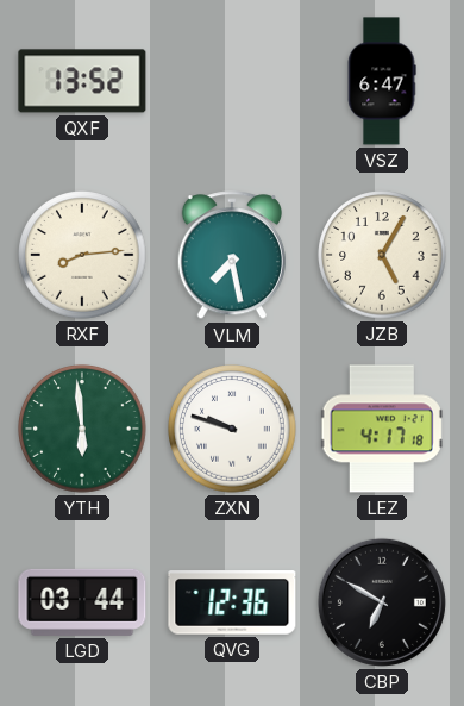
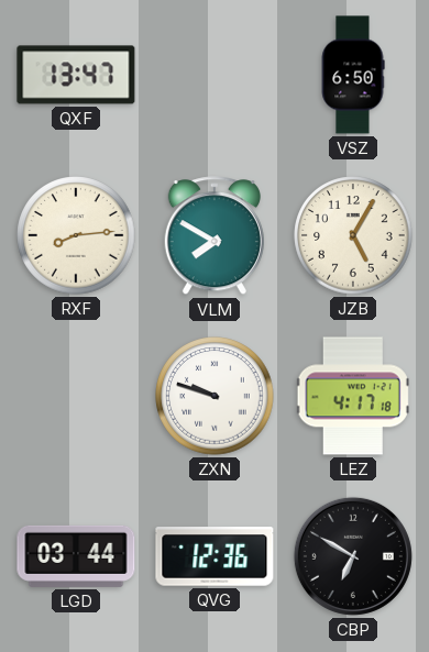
QXF: 13:52 -> 13:47 (76, 75)
VSZ: 6:47 -> 6:50 (353, 75)
VLM: 7:28 -> 7:50 (215, 236)
YTH: 5:59 -> none (82, 429)
